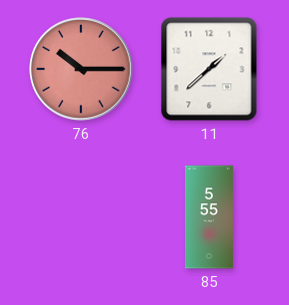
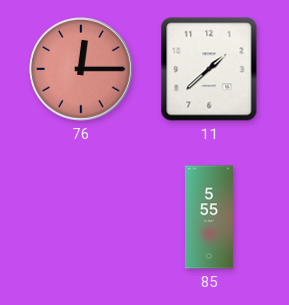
76: 10:15 -> 12:15 (81, 69)
